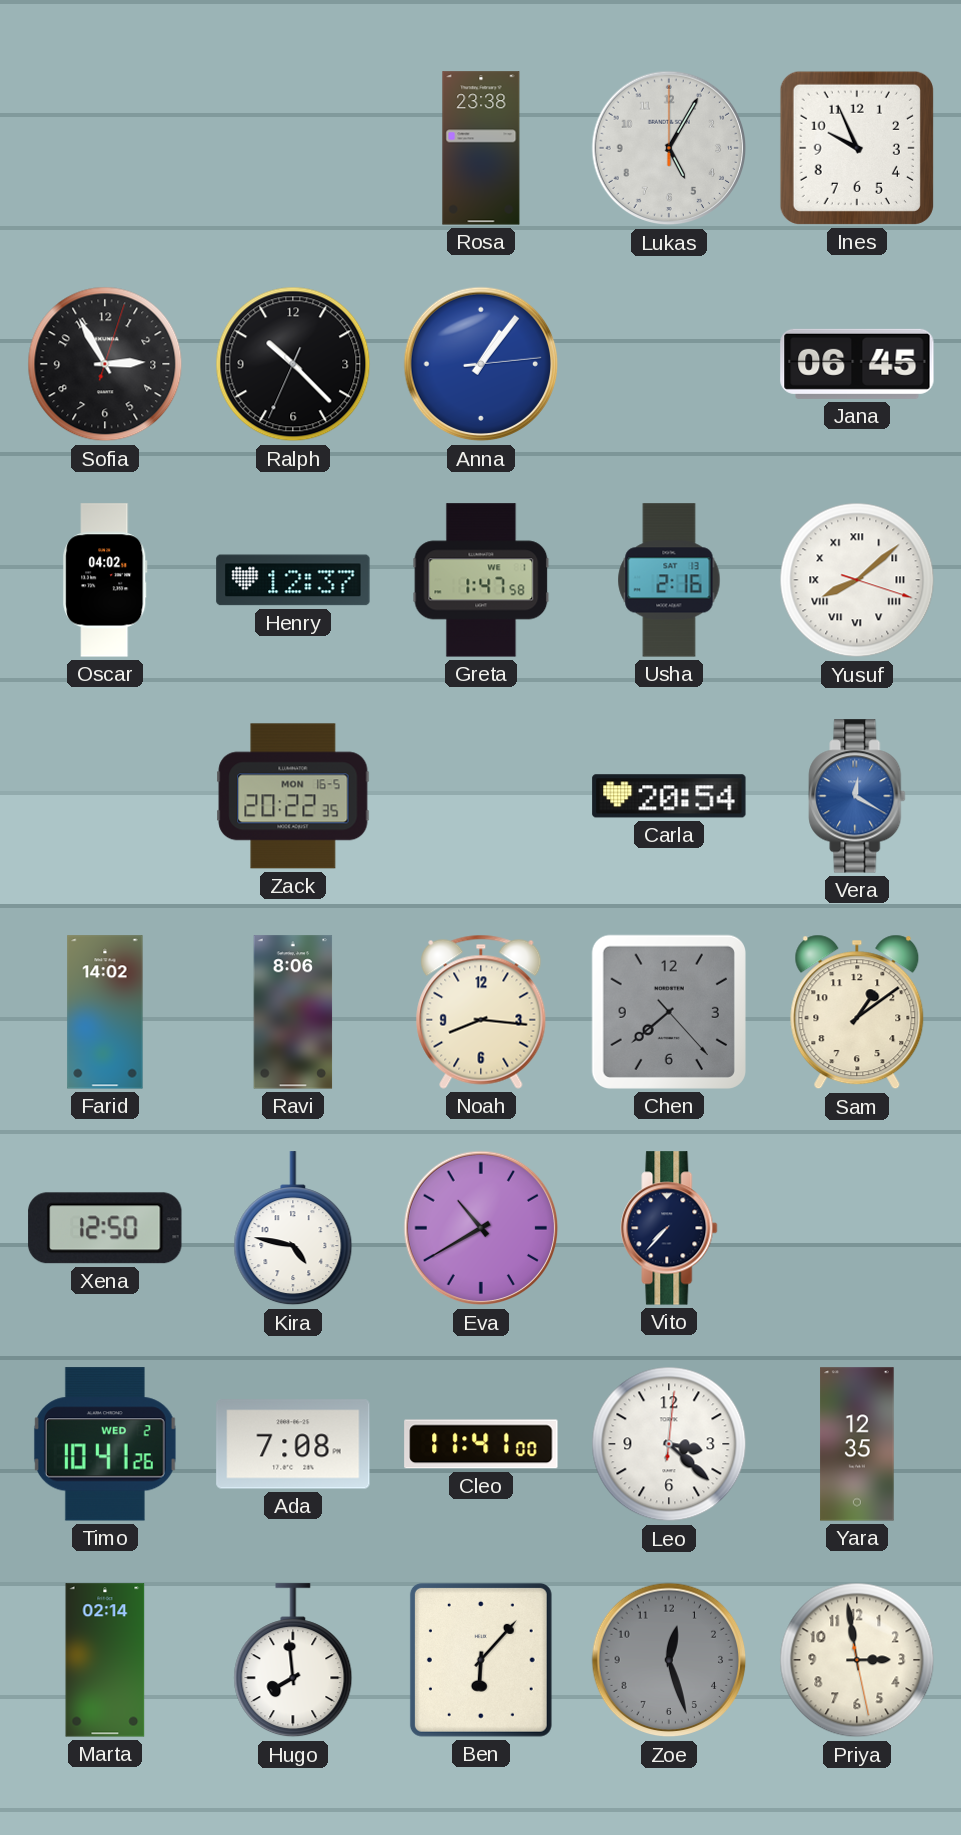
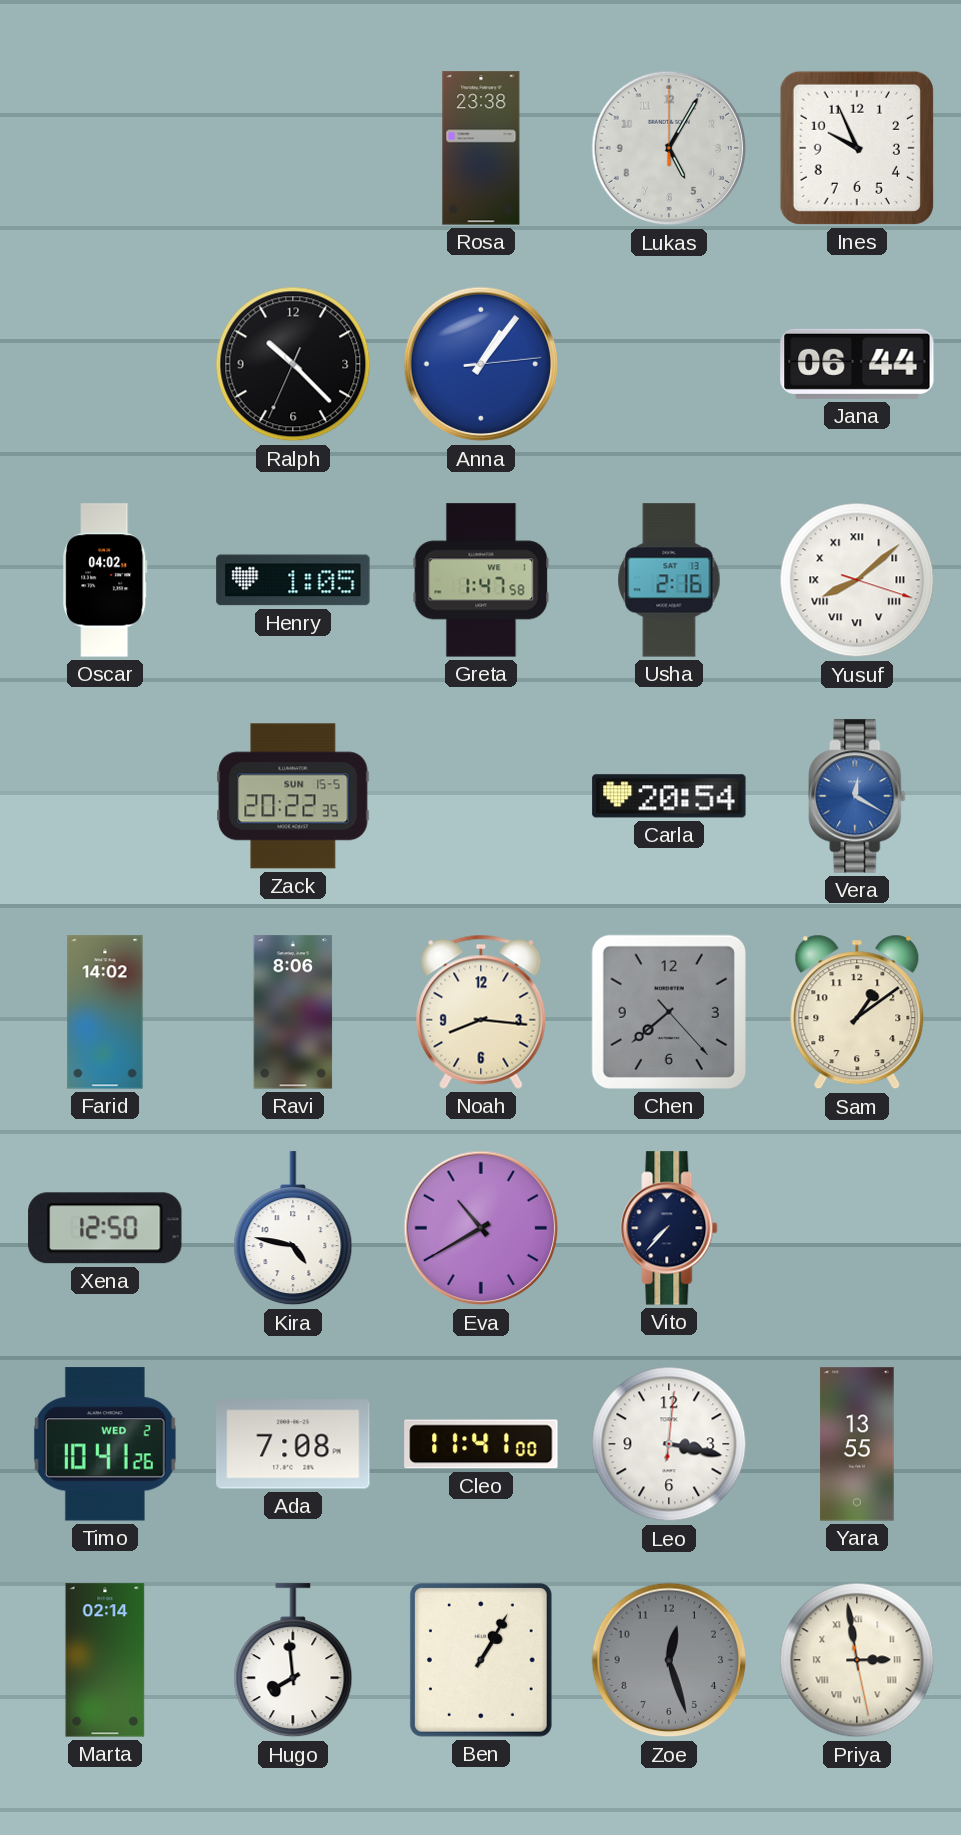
Sofia: 2:55 -> none (105, 364)
Jana: 06:45 -> 06:44 (857, 364)
Henry: 12:37 -> 1:05 (293, 580)
Zack date: MON 16-5 -> SUN 15-5 (293, 796)
Leo: 3:22 -> 3:17 (669, 1444)
Yara: 12:35 -> 13:55 (857, 1444)
Ben: 6:07 -> 1:05 (481, 1660)
Priya numerals: Arabic -> Roman (857, 1660)
